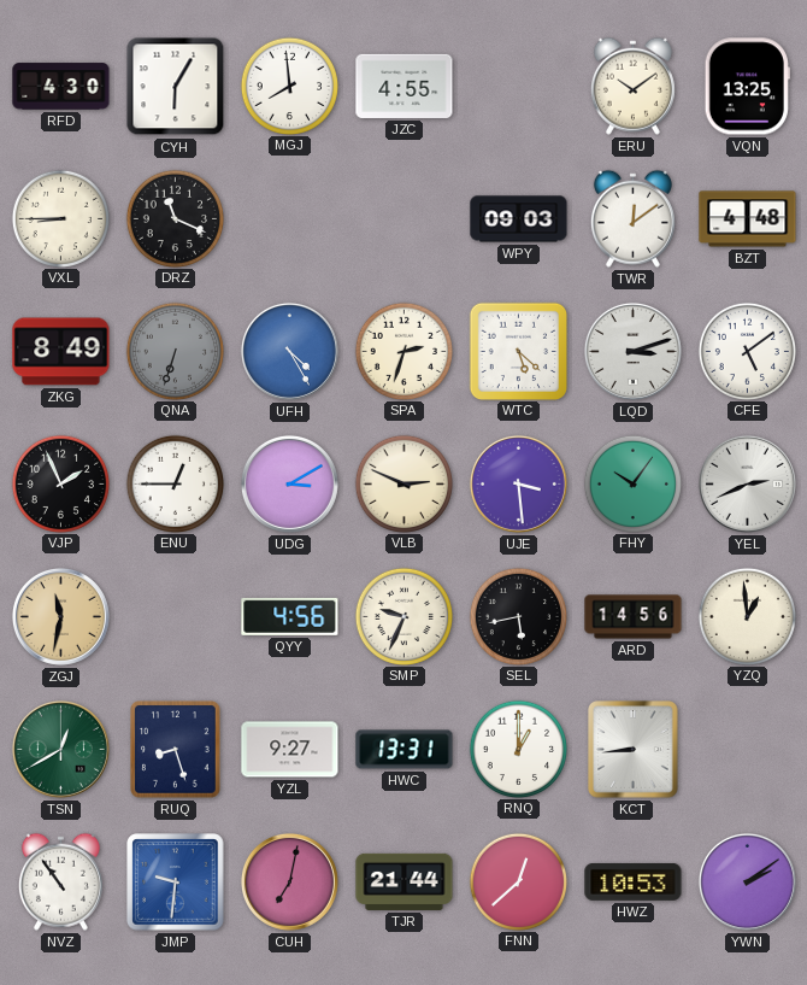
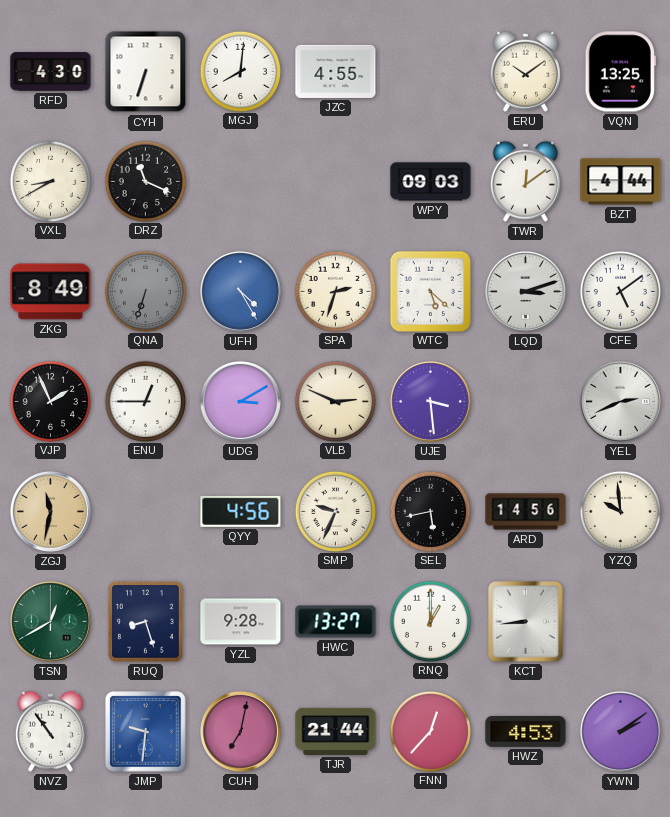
CYH: 6:05 -> 6:33 (146, 72)
MGJ: 7:59 -> 8:01 (240, 71)
VXL: 8:45 -> 8:40 (50, 181)
BZT: 4:48 -> 4:44 (621, 182)
FHY: 10:06 -> none (632, 483)
YZQ: 12:59 -> 9:59 (620, 511)
YZL: 9:27 -> 9:28 (241, 622)
HWC: 13:31 -> 13:27 (336, 622)
FNN: 12:38 -> 12:37 (430, 731)
HWZ: 10:53 -> 4:53 (526, 731)
